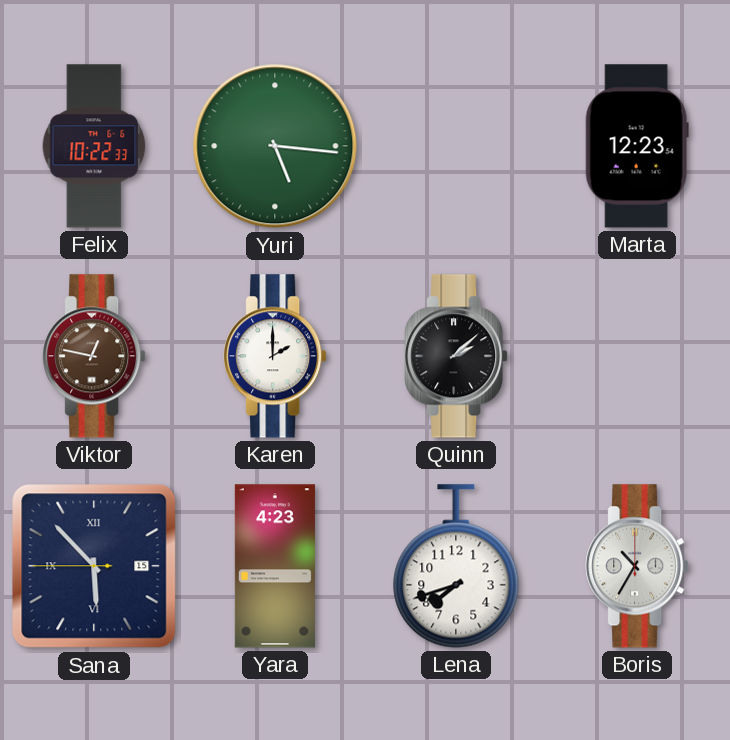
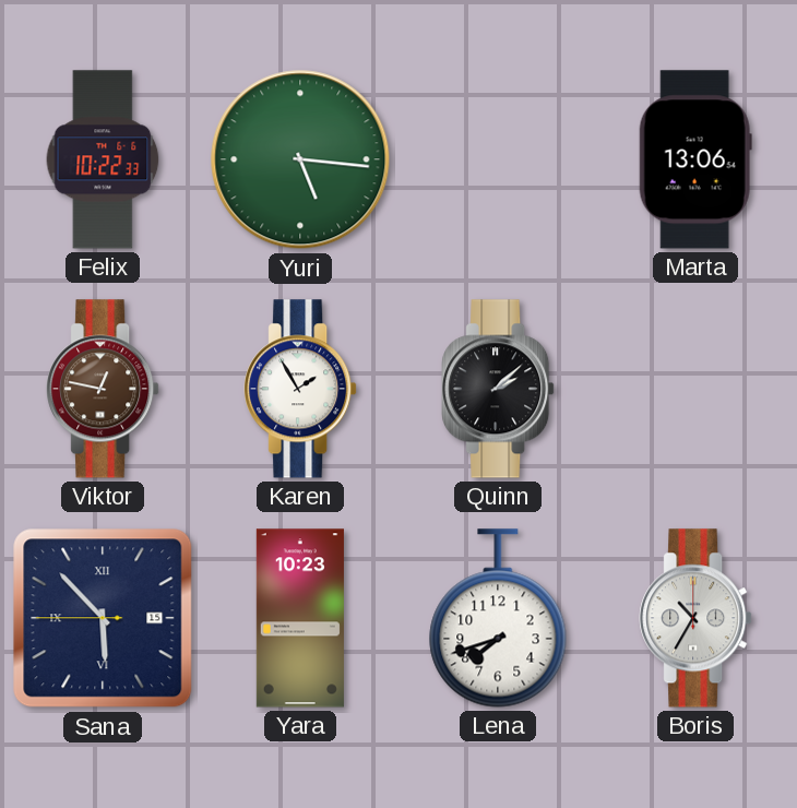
Marta: 12:23 -> 13:06 (695, 159)
Karen: 2:00 -> 1:55 (300, 389)
Yara: 4:23 -> 10:23 (300, 618)
